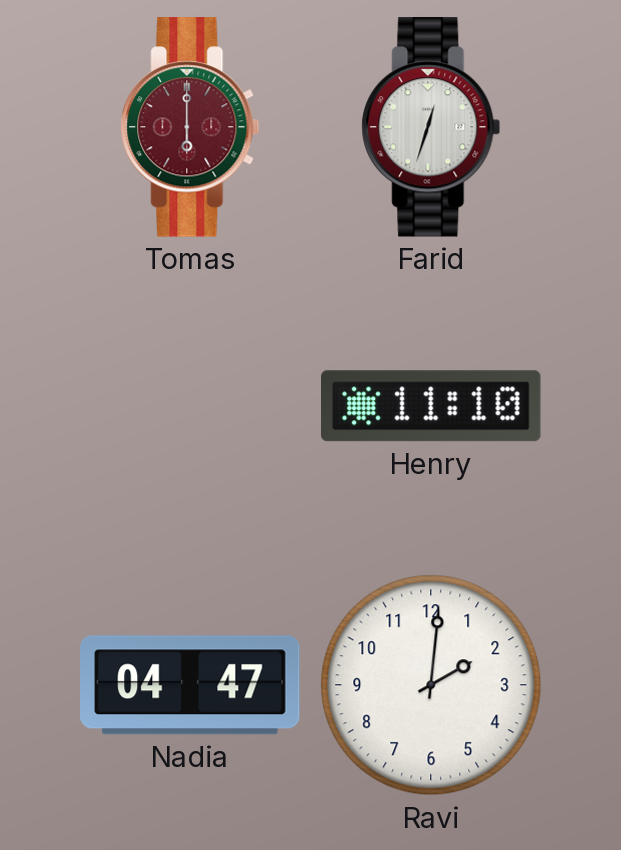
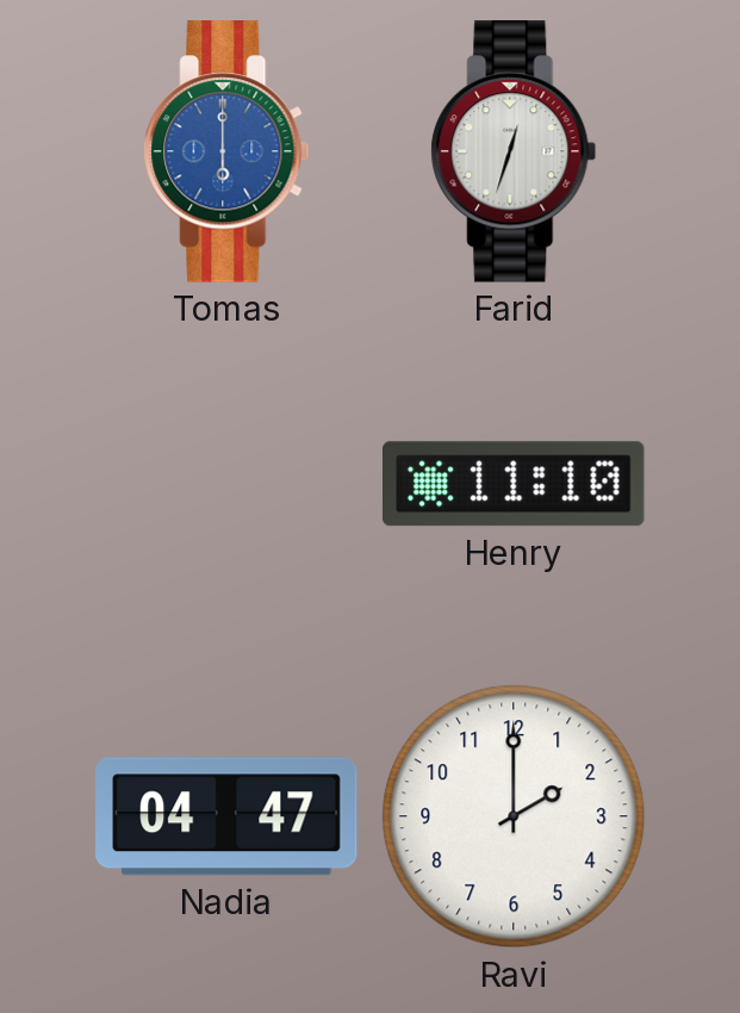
Tomas dial: burgundy -> blue (226, 151)
Ravi: 2:01 -> 2:00 (514, 816)
